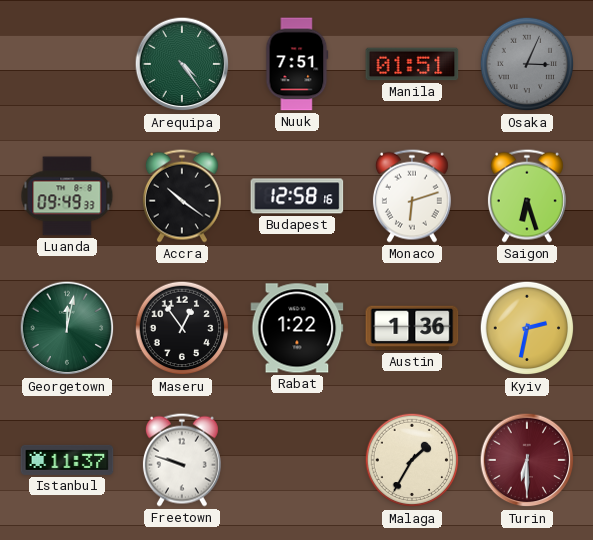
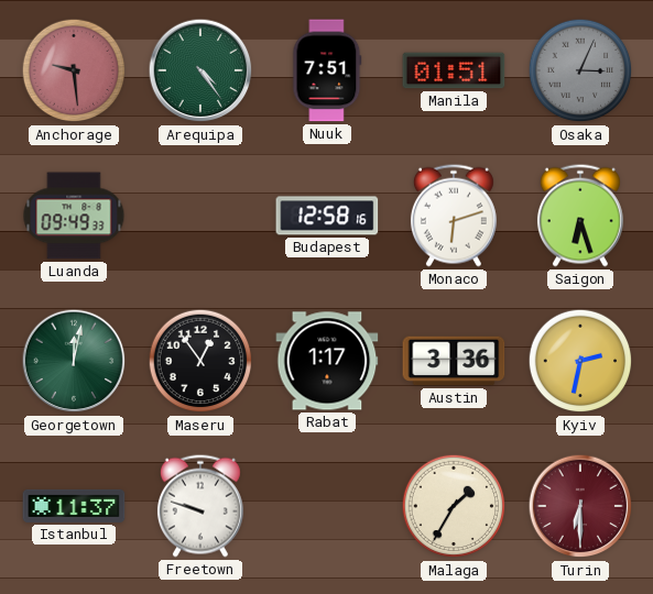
Anchorage: none -> 9:29 (74, 70)
Accra: 10:21 -> none (182, 196)
Rabat: 1:22 -> 1:17 (327, 361)
Austin: 1:36 -> 3:36 (454, 361)
